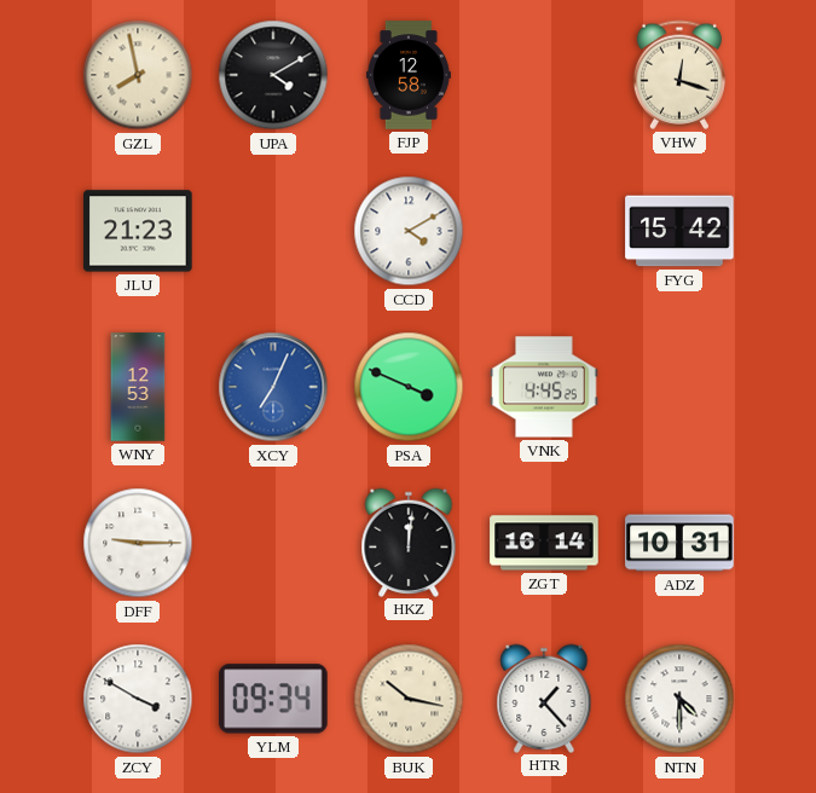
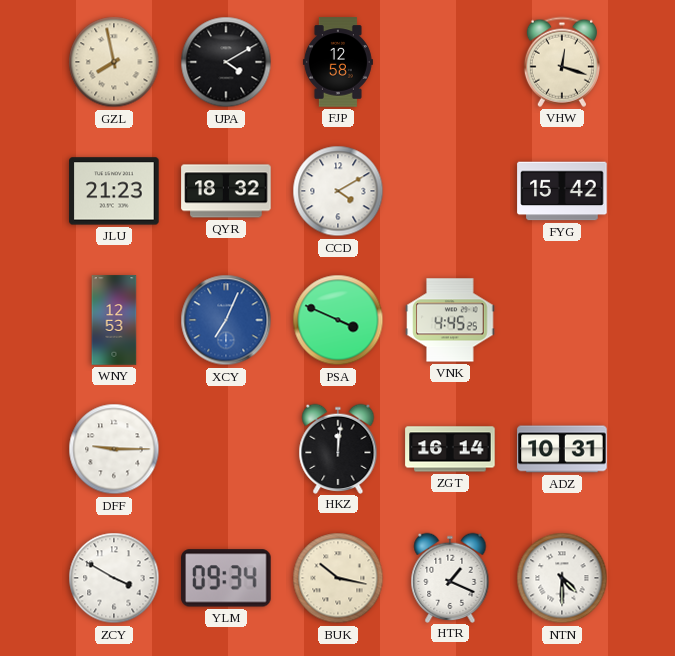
QYR: none -> 18:32 (226, 191)
HTR: 1:23 -> 1:19 (450, 577)
